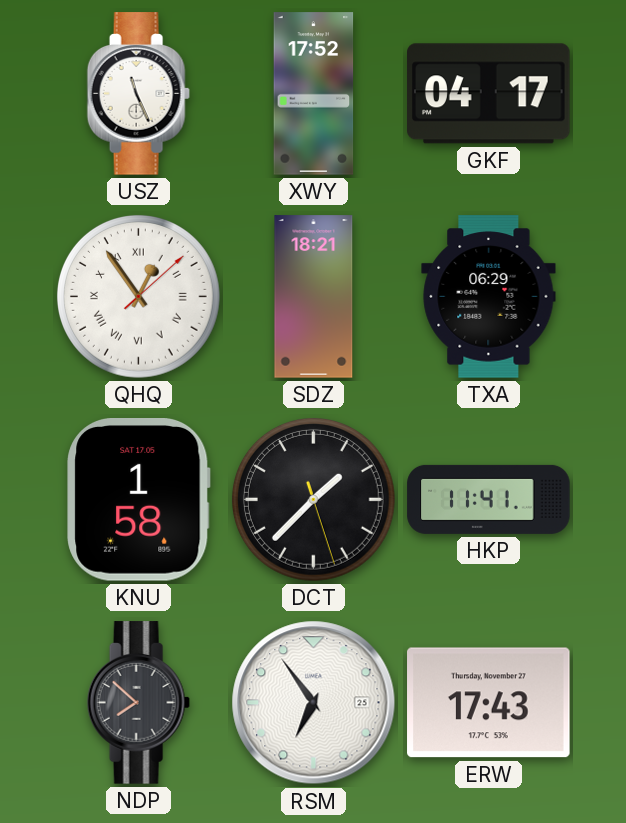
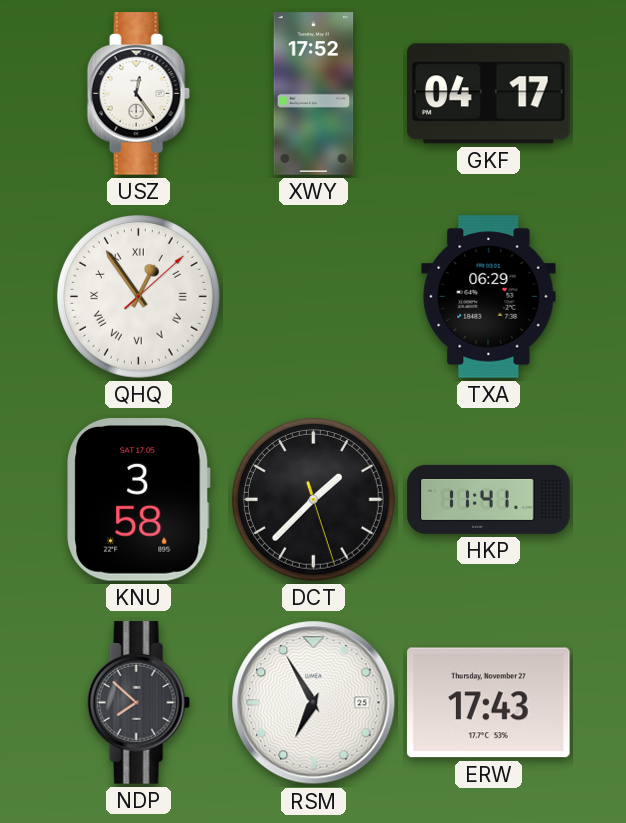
USZ: 11:26 -> 12:24 (138, 94)
SDZ: 18:21 -> none (314, 297)
KNU: 1:58 -> 3:58 (139, 500)
RSM: 6:54 -> 6:55 (314, 703)
